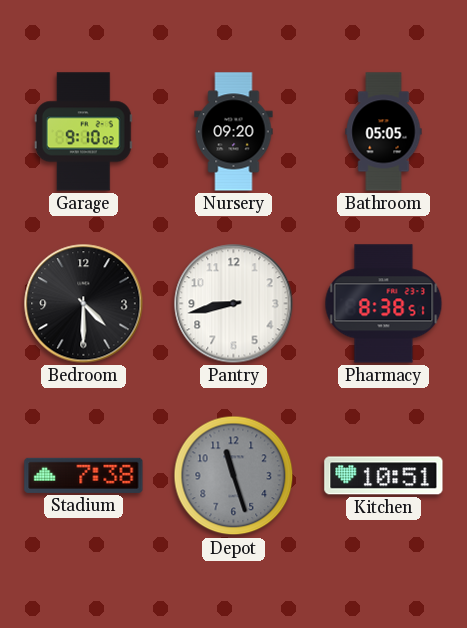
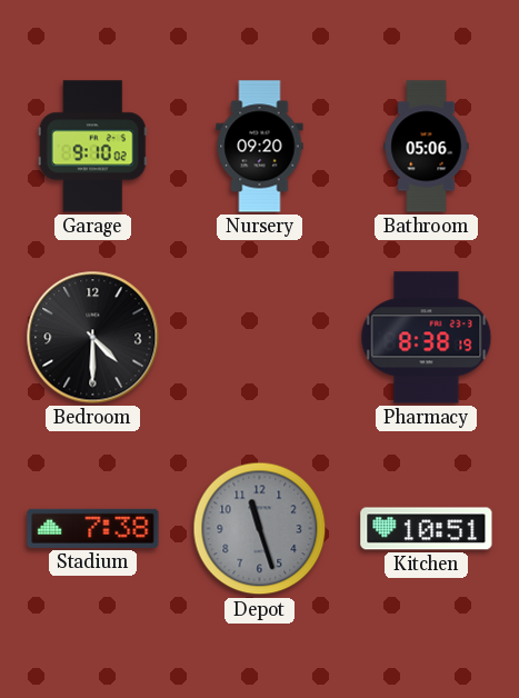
Bathroom: 05:05 -> 05:06 (427, 147)
Pantry: 8:43 -> none (234, 304)
Pharmacy: 8:38:51 -> 8:38:19 (427, 338)
